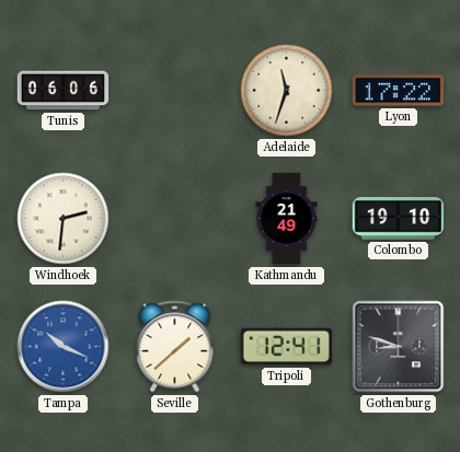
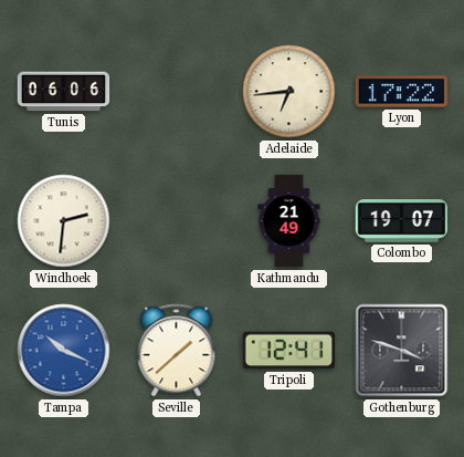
Adelaide: 11:33 -> 6:44 (289, 92)
Colombo: 19:10 -> 19:07 (402, 221)
Gothenburg: 8:48 -> 3:48 (402, 351)
